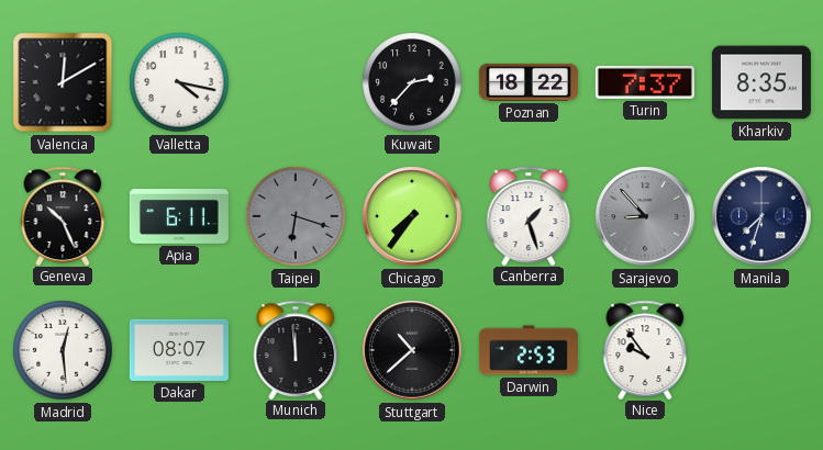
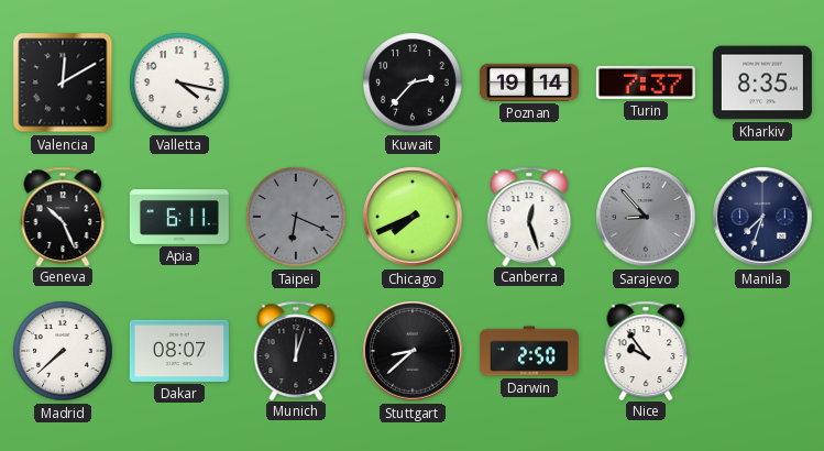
Poznan: 18:22 -> 19:14 (529, 82)
Taipei: 6:18 -> 6:19 (296, 217)
Chicago: 7:36 -> 7:41 (413, 217)
Canberra: 1:27 -> 12:27 (529, 216)
Madrid: 12:29 -> 7:38 (63, 351)
Munich: 11:59 -> 12:03 (296, 350)
Stuttgart: 10:38 -> 8:38 (413, 351)
Darwin: 2:53 -> 2:50 (529, 351)
